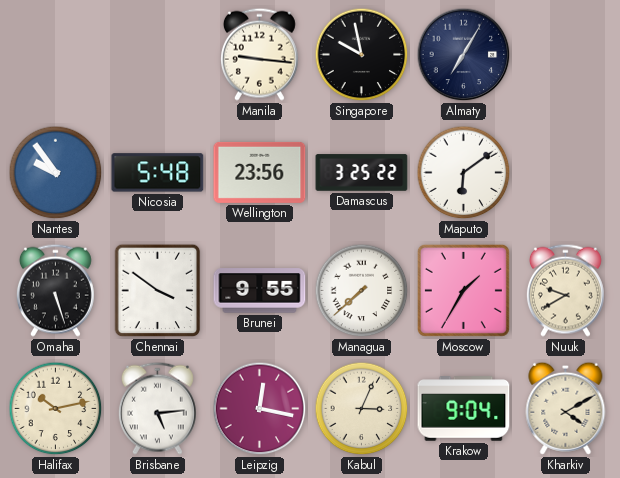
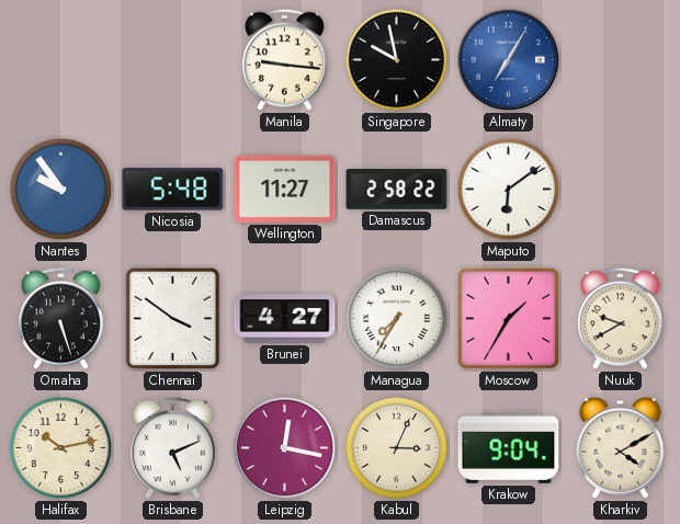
Almaty dial: navy -> blue (509, 60)
Wellington: 23:56 -> 11:27 (285, 189)
Damascus: 3:25 -> 2:58 (397, 190)
Brunei: 9:55 -> 4:27 (285, 319)
Managua: 7:38 -> 7:35 (397, 319)
Brisbane: 5:14 -> 5:11 (172, 447)
